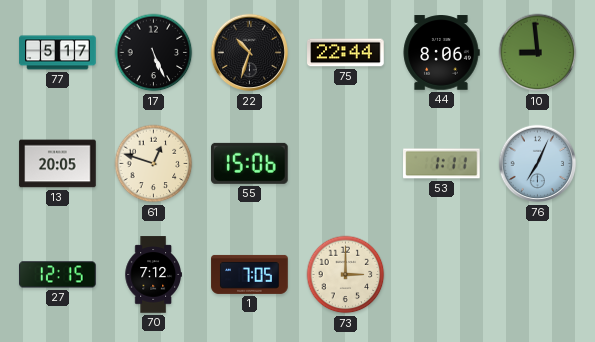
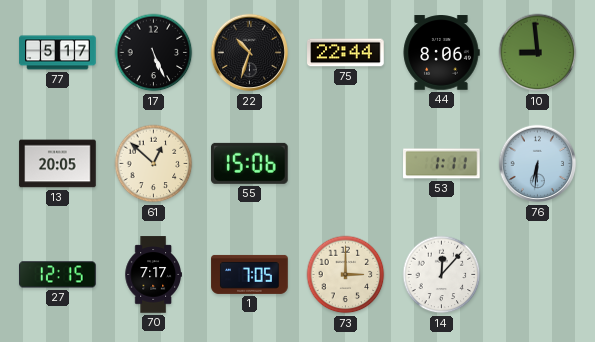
61: 12:48 -> 12:52 (154, 164)
76: 7:04 -> 6:31 (538, 164)
70: 7:12 -> 7:17 (153, 275)
14: none -> 12:07 (442, 275)
